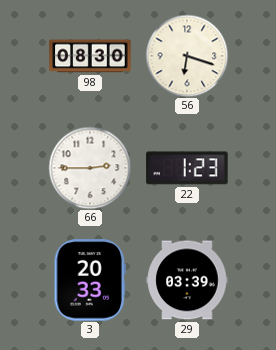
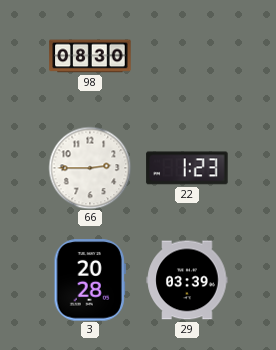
56: 6:18 -> none (187, 56)
3: 20:33 -> 20:28 (90, 280)
